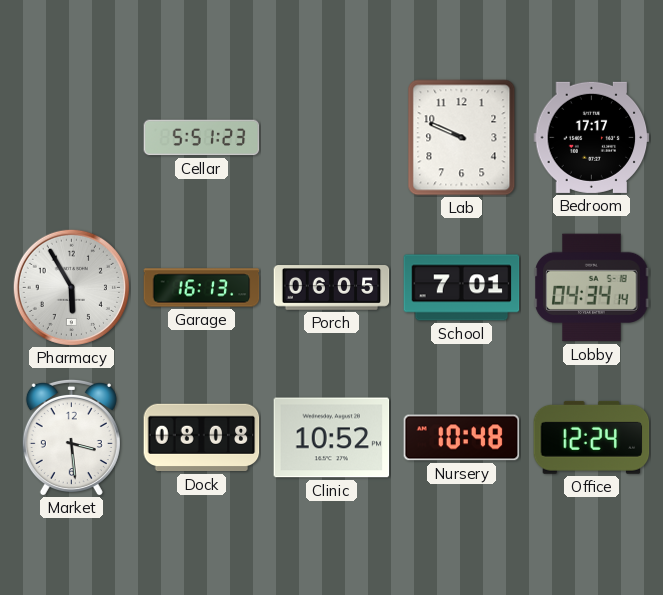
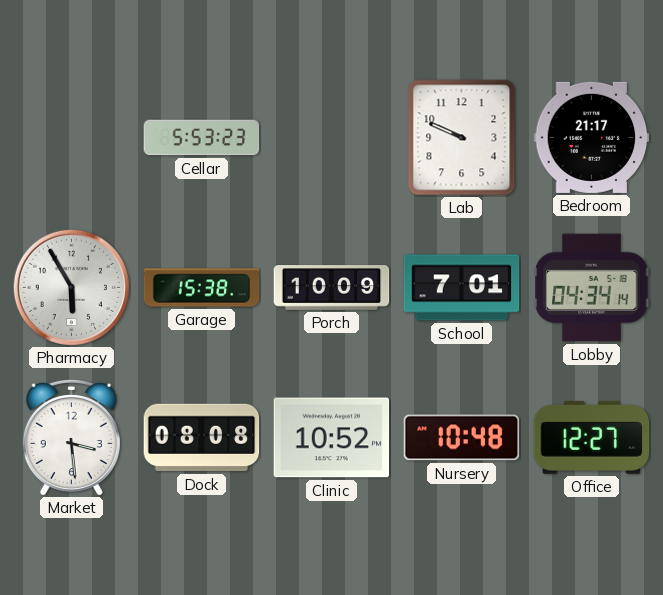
Cellar: 5:51 -> 5:53 (202, 138)
Bedroom: 17:17 -> 21:17 (592, 137)
Garage: 16:13 -> 15:38 (202, 288)
Porch: 06:05 -> 10:09 (332, 288)
Office: 12:24 -> 12:27 (592, 437)
